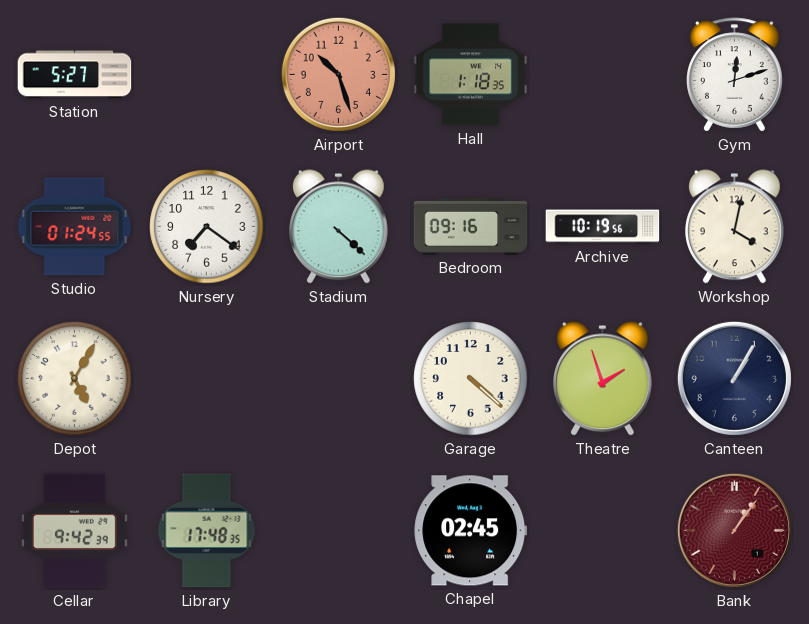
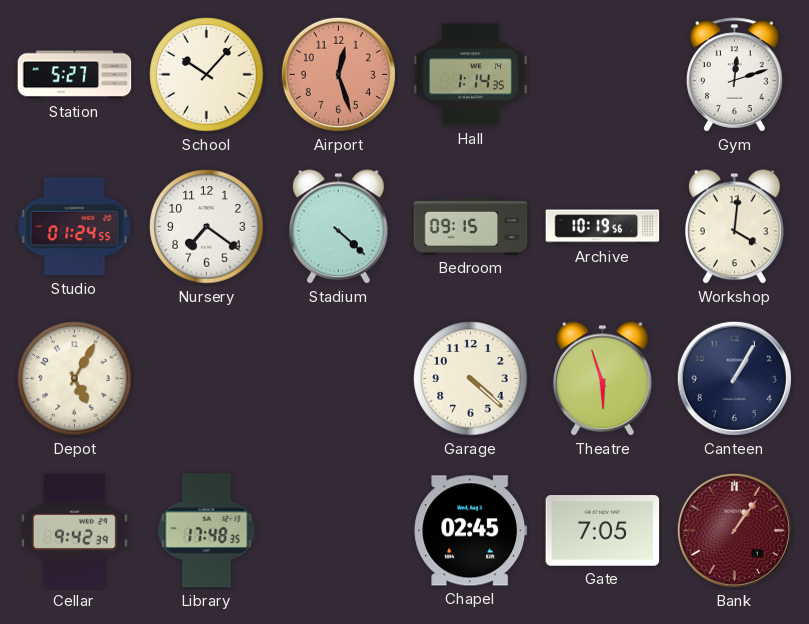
School: none -> 10:07 (207, 75)
Airport: 10:27 -> 12:27 (338, 74)
Hall: 1:18 -> 1:14 (471, 75)
Bedroom: 09:16 -> 09:15 (471, 226)
Workshop: 4:02 -> 4:01 (735, 227)
Theatre: 1:57 -> 5:57 (603, 379)
Gate: none -> 7:05 (603, 531)
